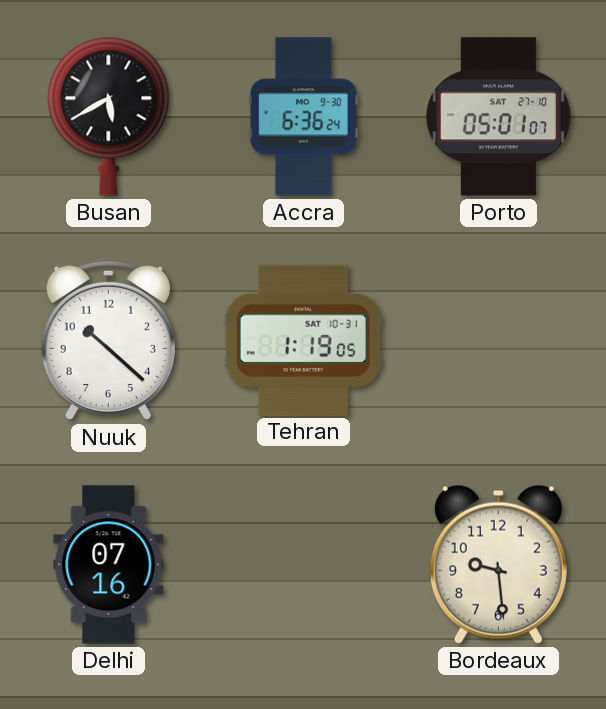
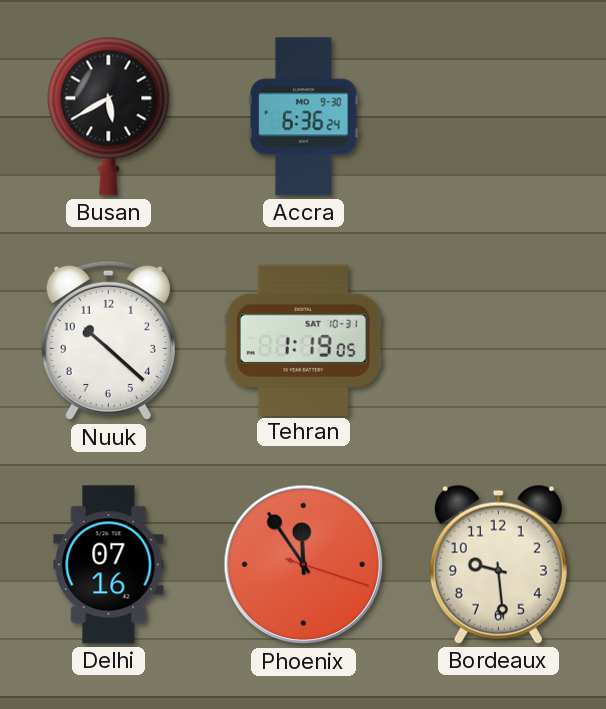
Porto: 05:01 -> none (498, 117)
Phoenix: none -> 11:54 (304, 565)
